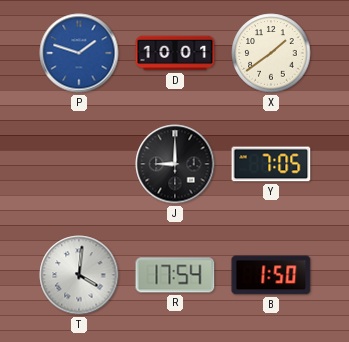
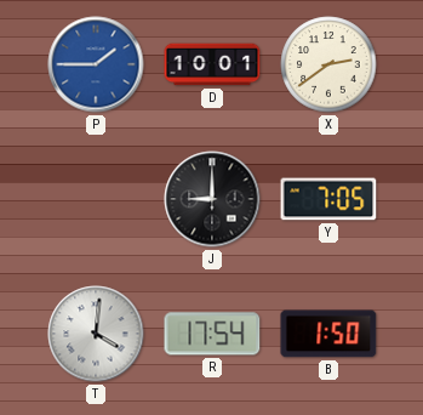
P: 1:48 -> 1:45 (96, 64)
X: 1:39 -> 2:39 (328, 64)
